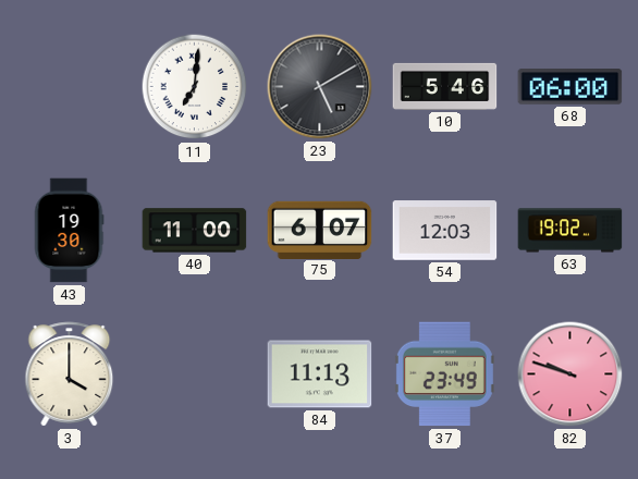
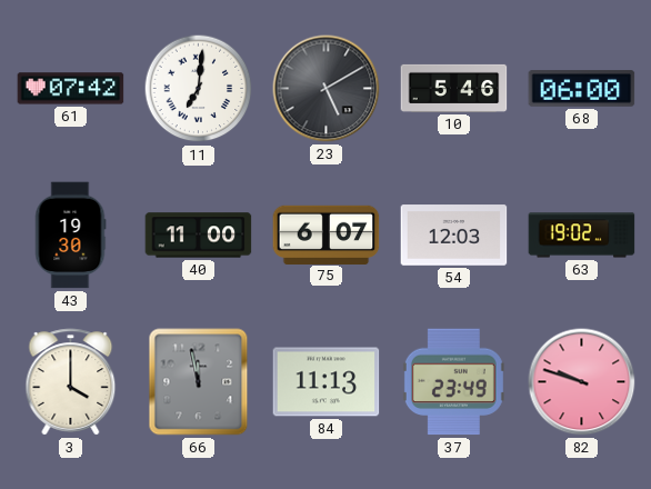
61: none -> 07:42 (71, 89)
66: none -> 11:58 (199, 382)
